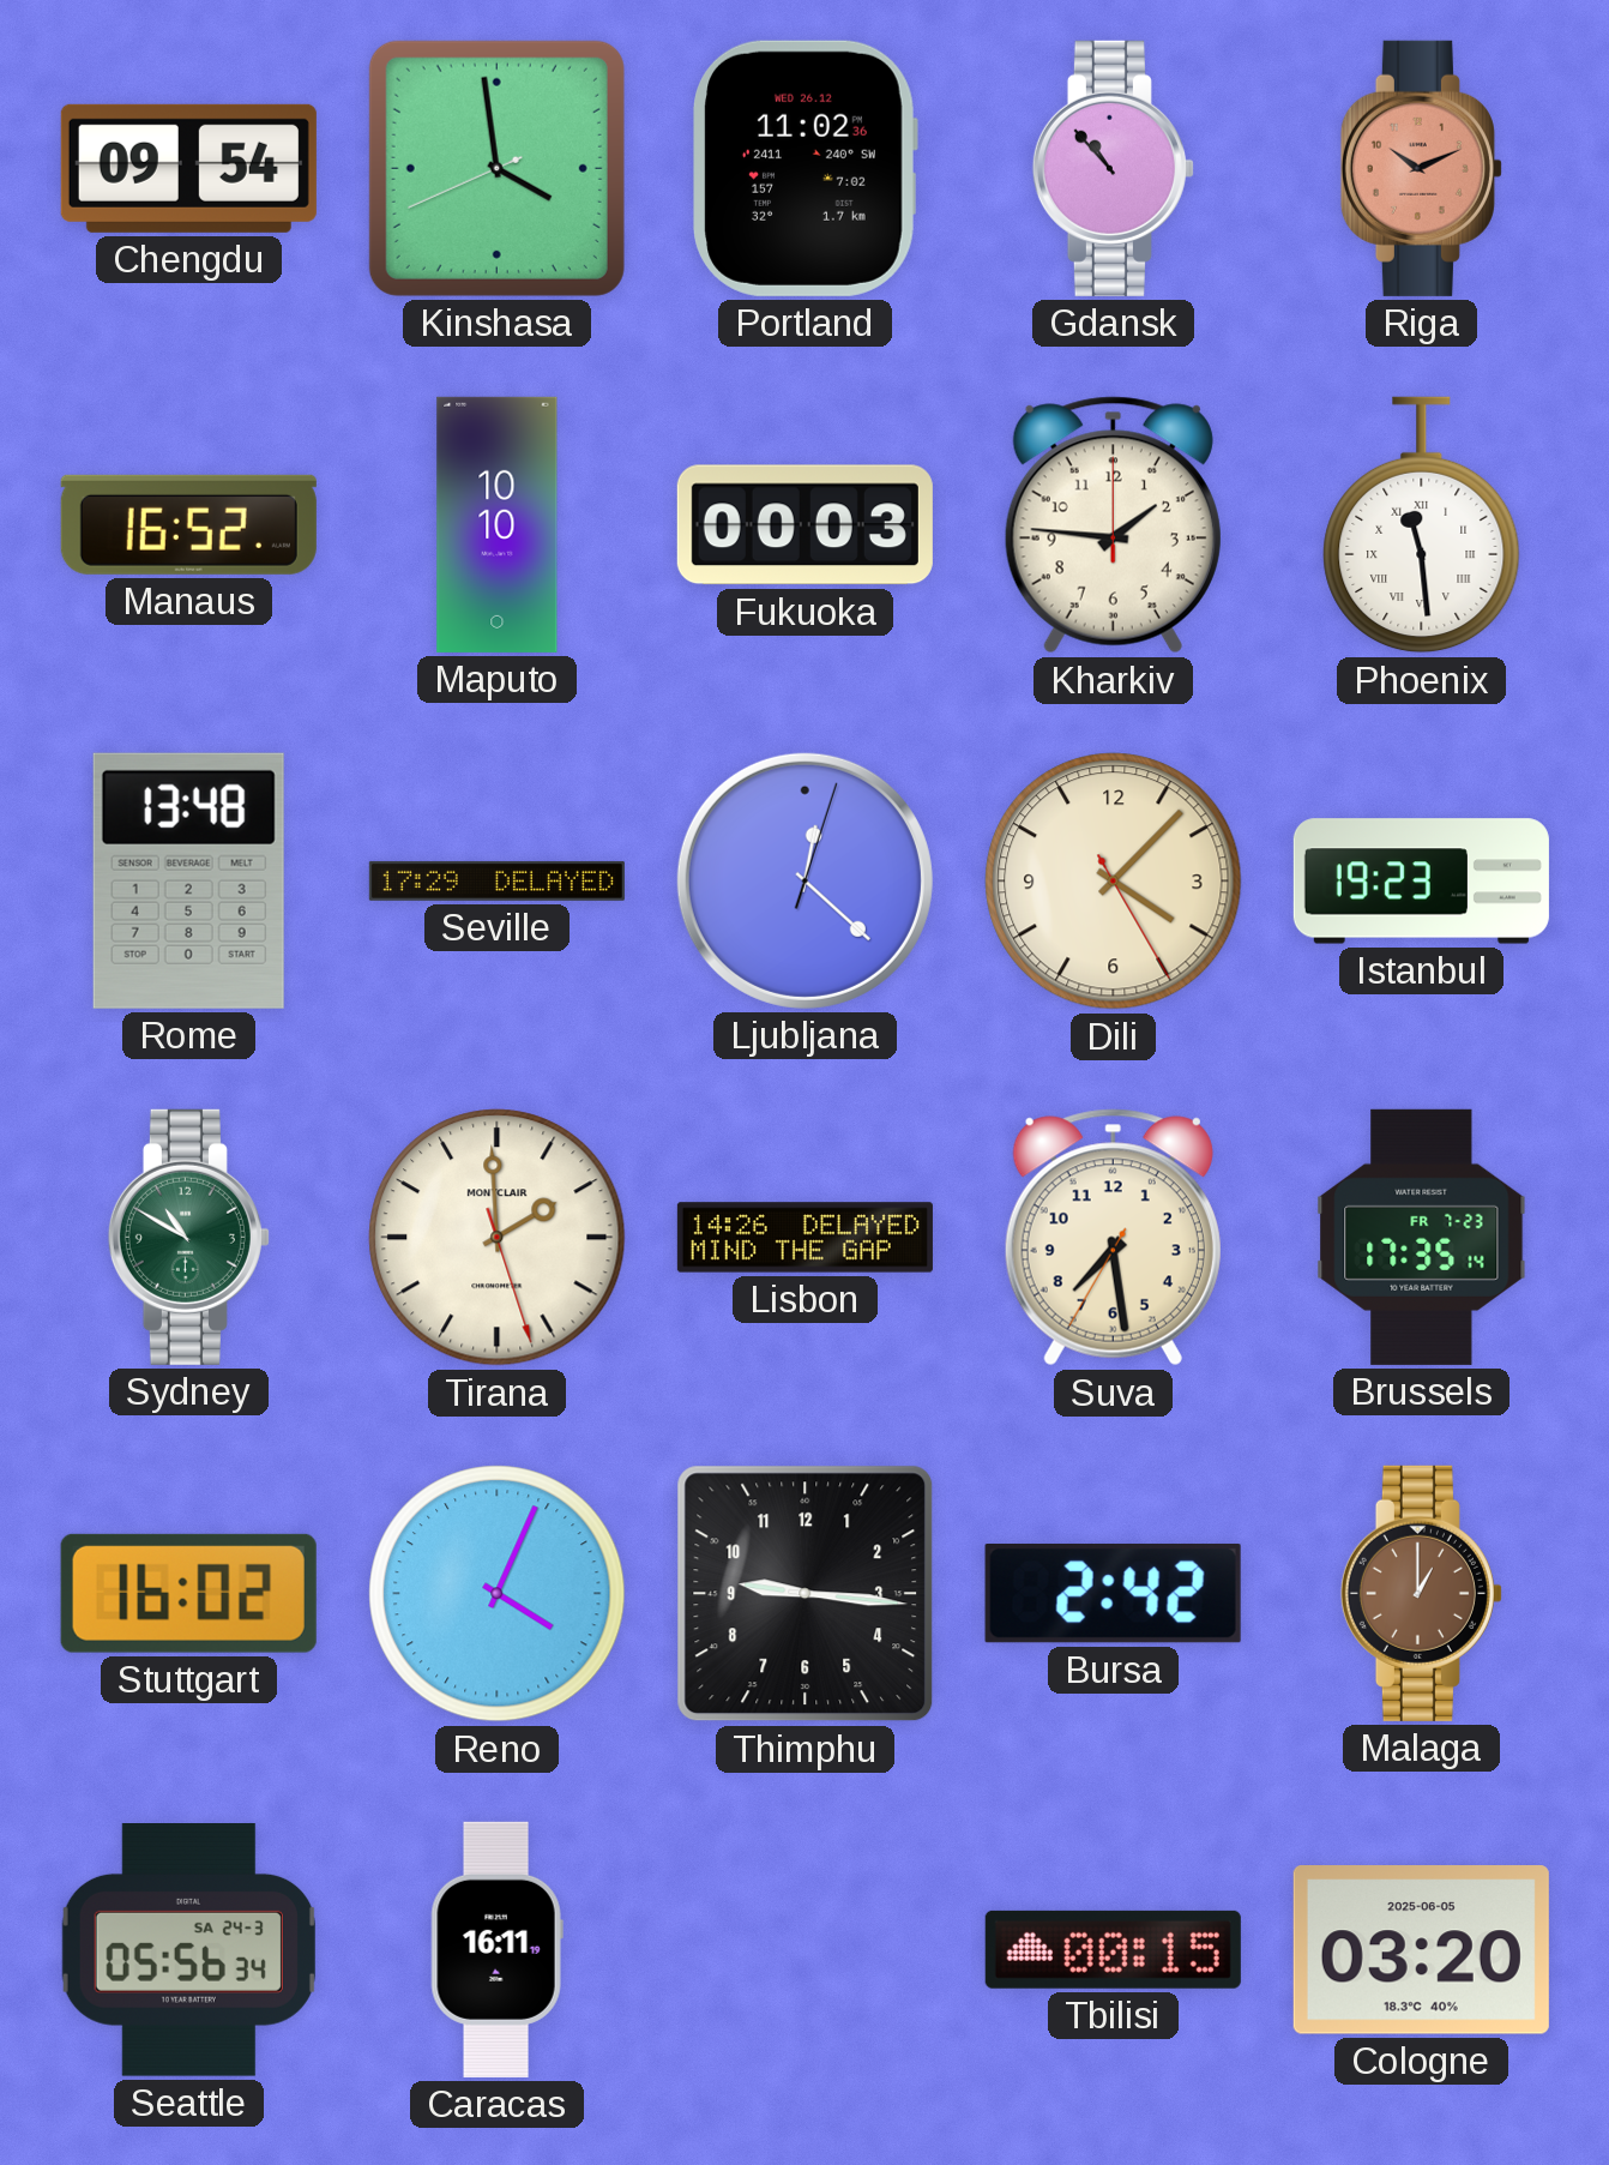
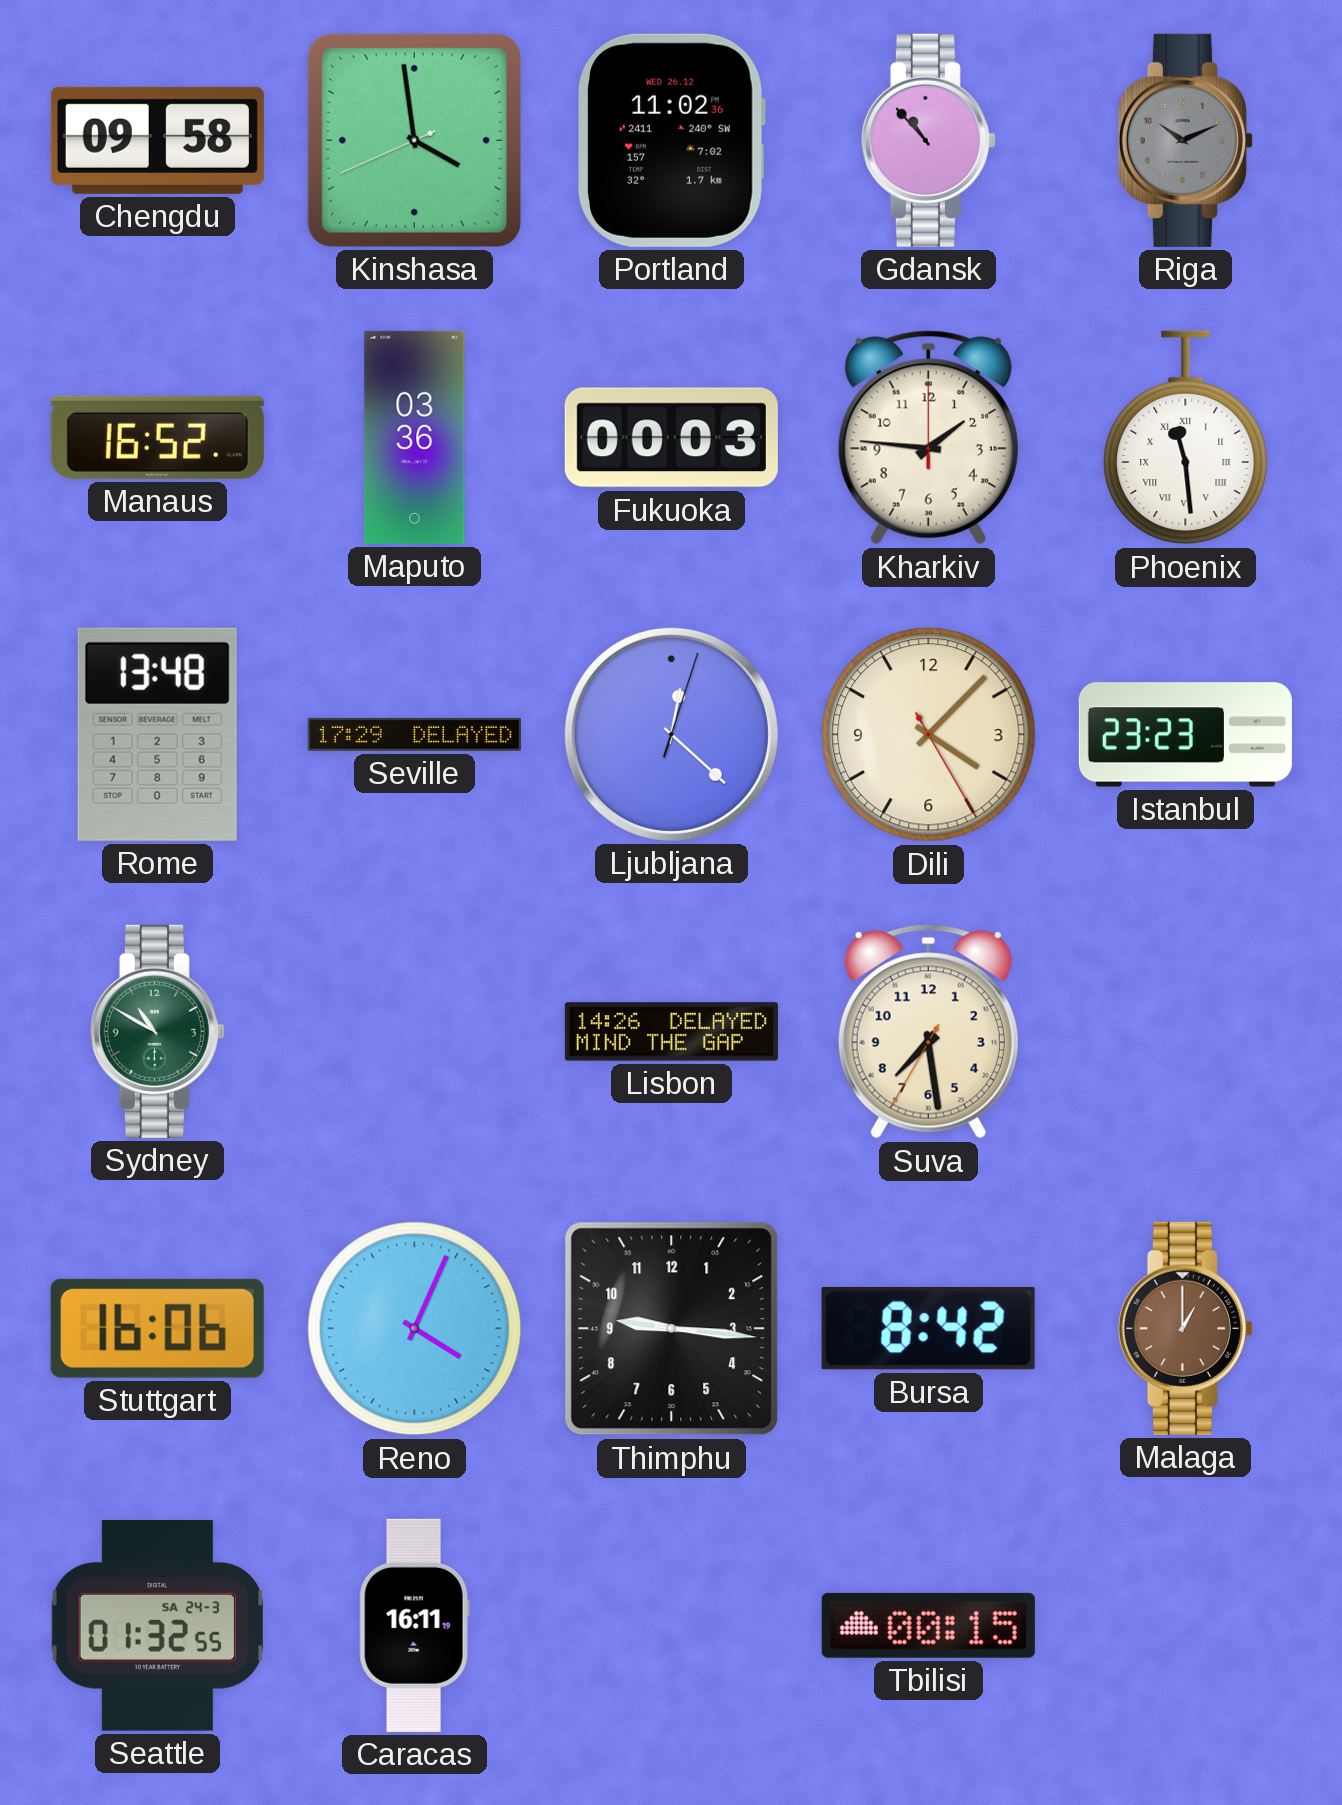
Chengdu: 09:54 -> 09:58 (157, 140)
Riga dial: salmon -> grey (1185, 140)
Maputo: 10:10 -> 03:36 (415, 437)
Istanbul: 19:23 -> 23:23 (1185, 735)
Tirana: 1:59 -> none (498, 1238)
Brussels: 17:35 -> none (1422, 1237)
Stuttgart: 16:02 -> 16:06 (157, 1328)
Bursa: 2:42 -> 8:42 (928, 1328)
Seattle: 05:56 -> 01:32 (157, 1626)
Cologne: 03:20 -> none (1421, 1950)
